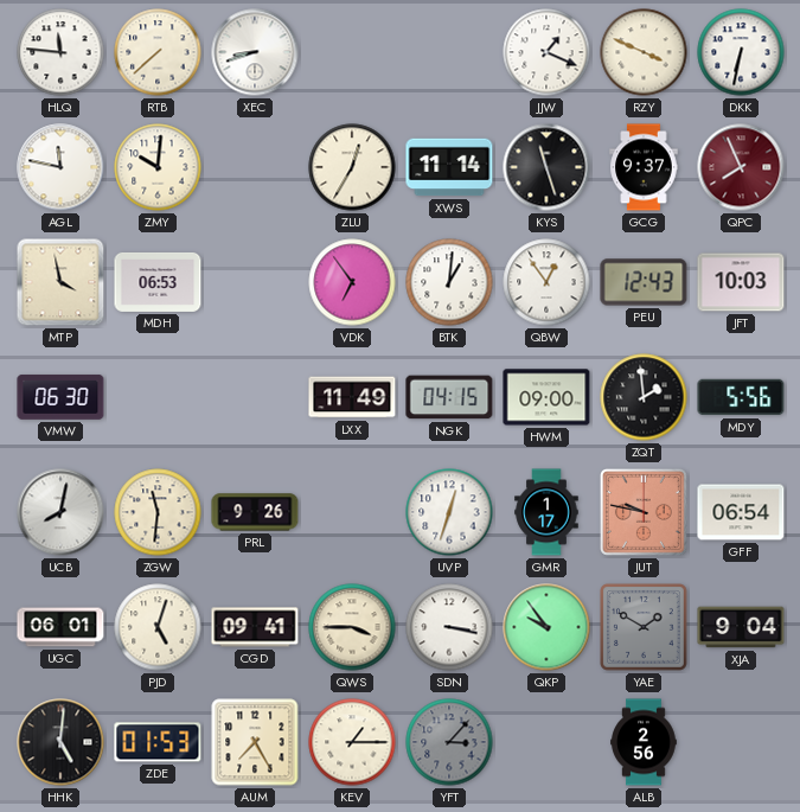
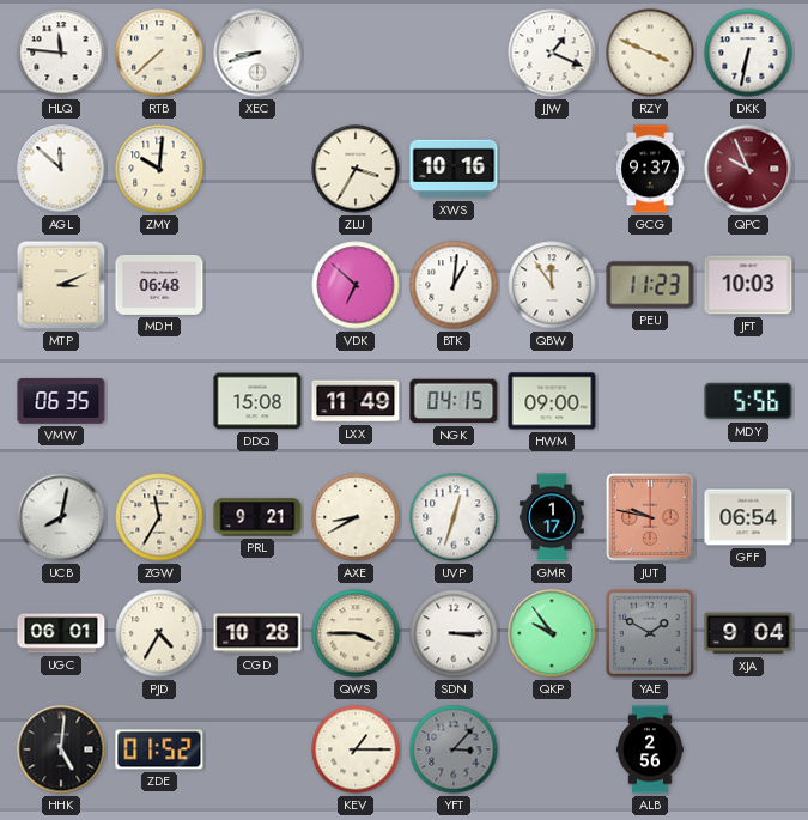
AGL: 11:47 -> 11:52 (61, 169)
ZLU: 12:35 -> 3:35 (356, 169)
XWS: 11:14 -> 10:16 (454, 169)
KYS: 11:27 -> none (546, 167)
QPC: 7:56 -> 9:56 (748, 169)
MTP: 3:58 -> 3:11 (61, 285)
MDH: 06:53 -> 06:48 (159, 285)
VDK: 6:54 -> 6:52 (356, 285)
QBW: 12:54 -> 11:54 (552, 285)
PEU: 12:43 -> 11:23 (650, 285)
VMW: 06:30 -> 06:35 (61, 401)
DDQ: none -> 15:08 (257, 401)
ZQT: 1:59 -> none (644, 397)
ZGW: 11:31 -> 11:35 (159, 517)
PRL: 9:26 -> 9:21 (257, 517)
AXE: none -> 8:40 (356, 517)
PJD: 5:03 -> 4:35 (159, 633)
CGD: 09:41 -> 10:28 (257, 633)
SDN: 3:17 -> 3:15 (454, 633)
ZDE: 01:53 -> 01:52 (159, 749)
AUM: 7:25 -> none (255, 742)
